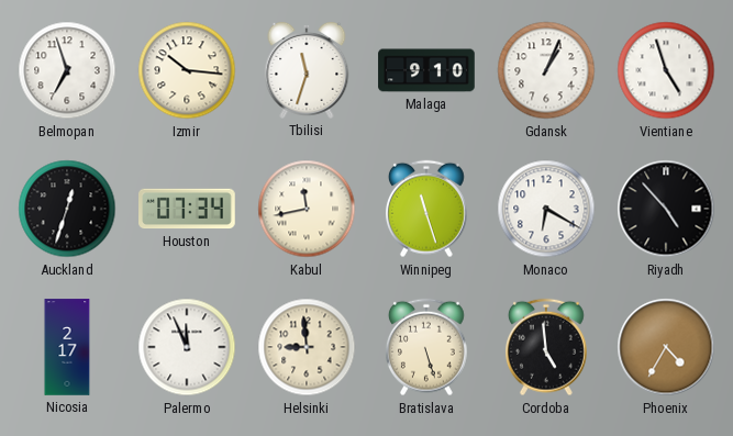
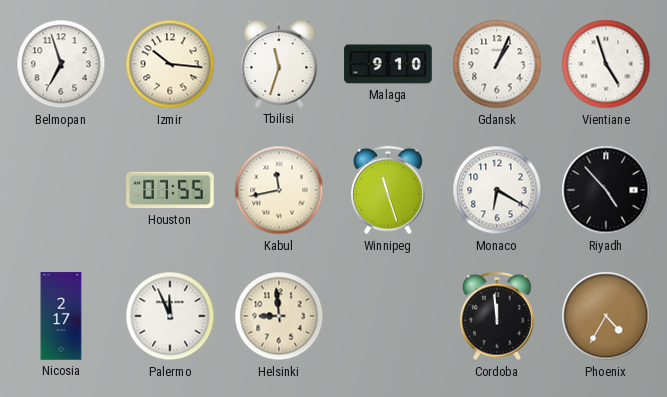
Auckland: 12:33 -> none (67, 209)
Houston: 07:34 -> 07:55 (170, 190)
Bratislava: 5:27 -> none (426, 347)
Cordoba: 4:59 -> 11:59 (497, 316)
